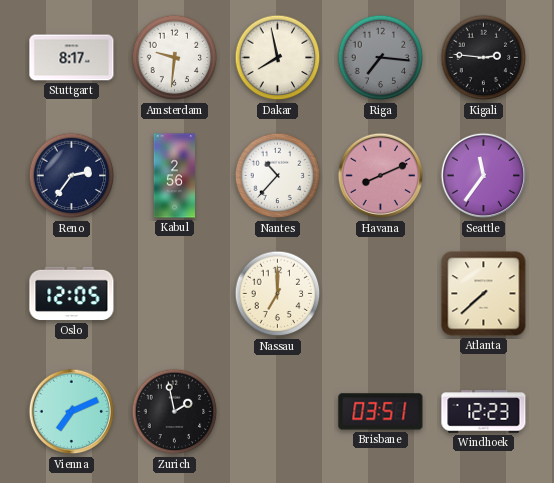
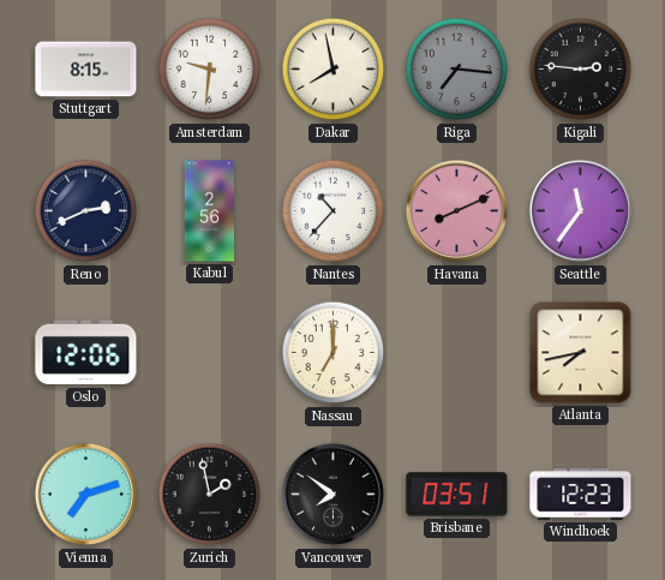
Stuttgart: 8:17 -> 8:15 (86, 70)
Reno: 2:36 -> 2:41 (86, 211)
Oslo: 12:05 -> 12:06 (86, 353)
Atlanta: 7:38 -> 7:43 (581, 353)
Vienna: 7:11 -> 7:12 (86, 495)
Vancouver: none -> 7:51 (334, 495)
